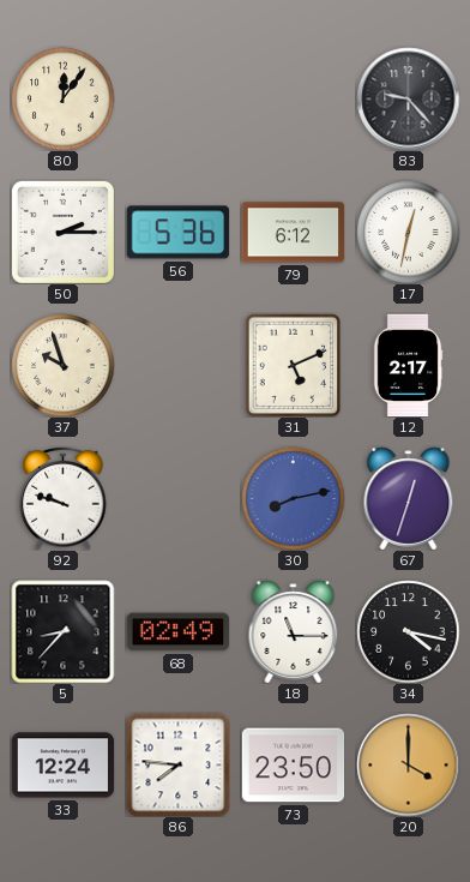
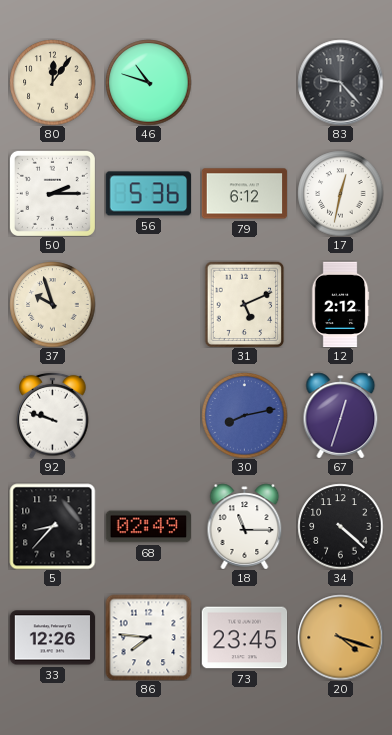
46: none -> 10:48 (148, 82)
12: 2:17 -> 2:12 (340, 304)
34: 4:17 -> 4:22 (340, 526)
33: 12:24 -> 12:26 (52, 638)
73: 23:50 -> 23:45 (244, 638)
20: 4:00 -> 4:18 (340, 637)
